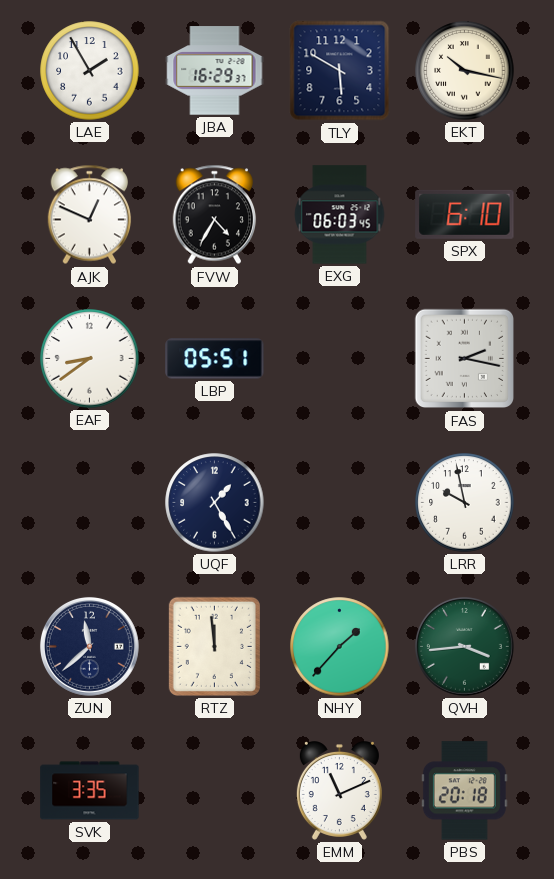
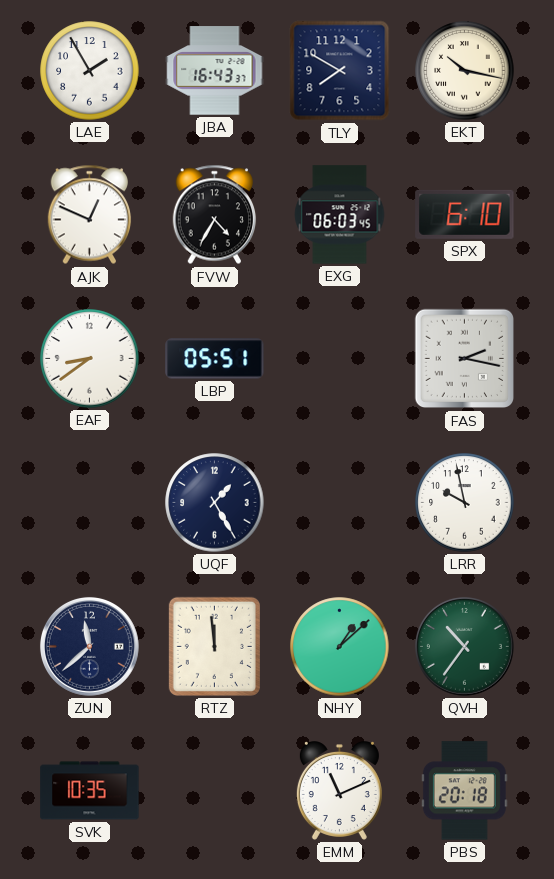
JBA: 16:29 -> 16:43 (215, 71)
TLY: 5:50 -> 7:50 (340, 71)
NHY: 1:37 -> 1:08 (340, 647)
QVH: 3:44 -> 10:36 (464, 646)
SVK: 3:35 -> 10:35 (90, 791)
